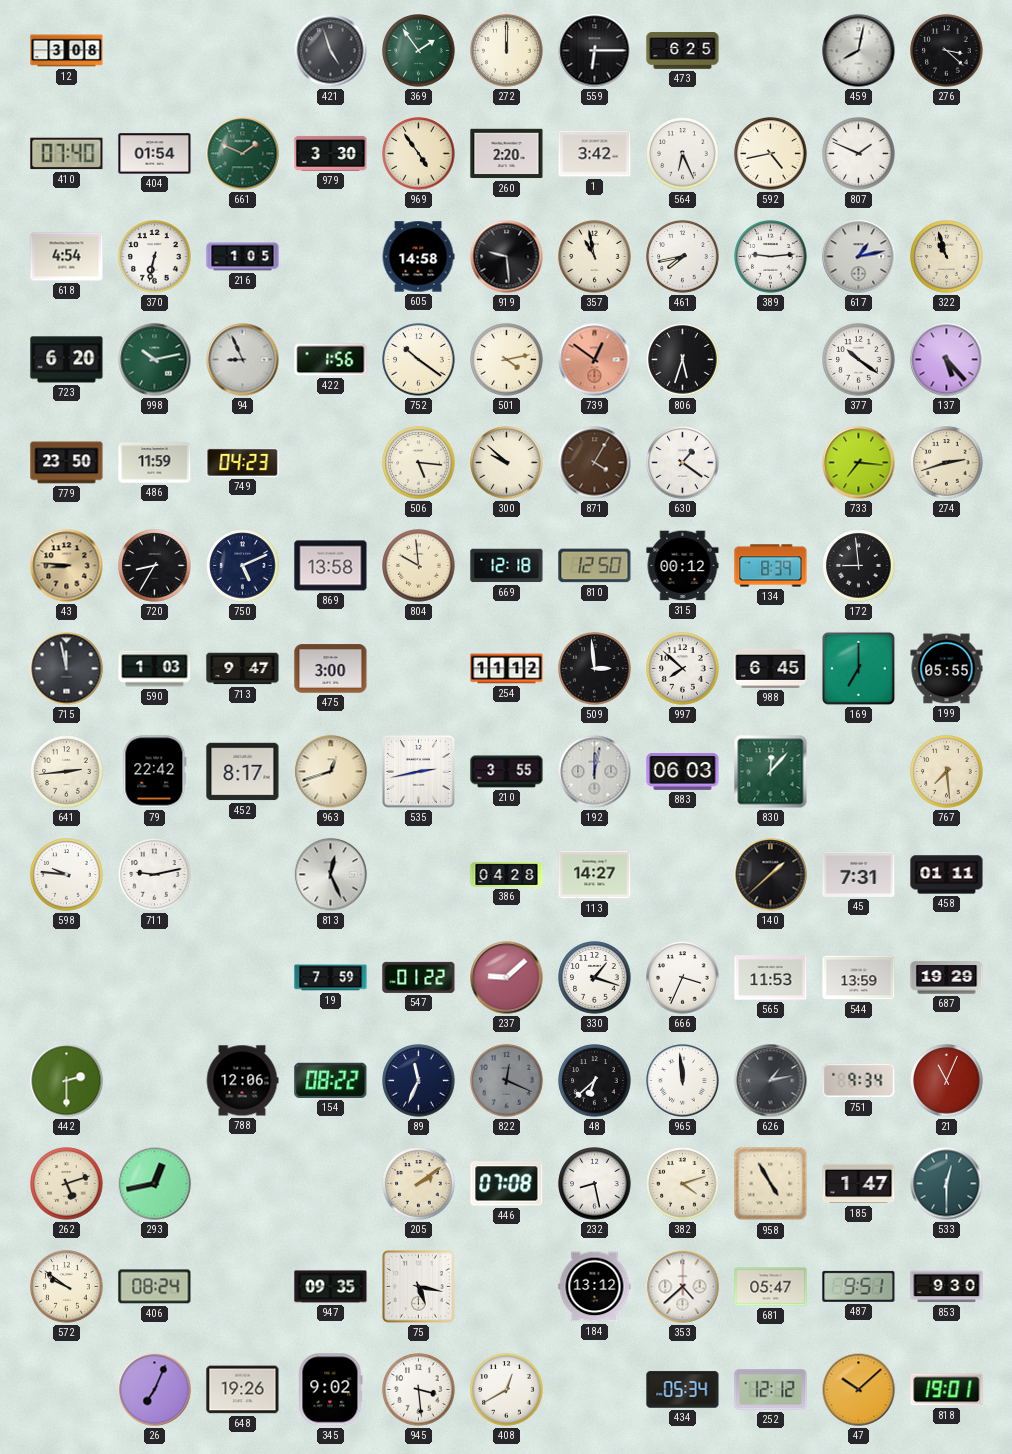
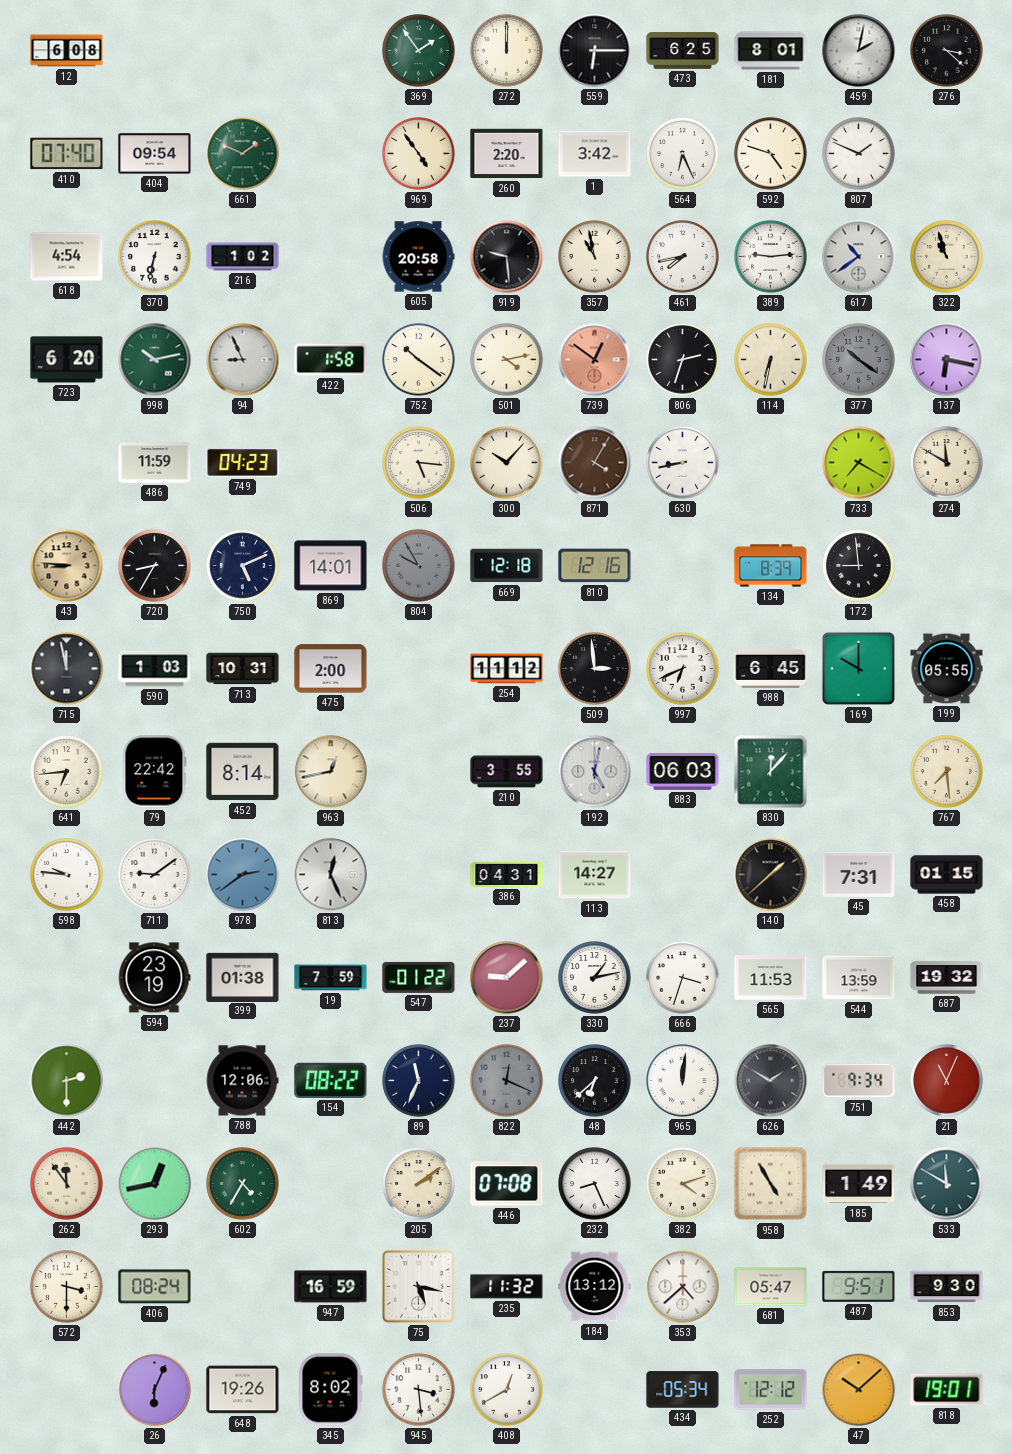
12: 3:08 -> 6:08 (67, 51)
421: 4:57 -> none (331, 51)
181: none -> 8:01 (771, 51)
459: 8:02 -> 2:02 (859, 51)
404: 01:54 -> 09:54 (155, 154)
979: 3:30 -> none (331, 153)
592: 4:43 -> 4:48 (771, 154)
216: 1:05 -> 1:02 (243, 257)
605: 14:58 -> 20:58 (418, 257)
617: 1:13 -> 10:39 (859, 257)
422: 1:56 -> 1:58 (331, 360)
806: 5:33 -> 2:33 (683, 360)
114: none -> 6:32 (771, 360)
377 dial: white -> grey (859, 360)
137: 5:23 -> 6:17 (947, 360)
779: 23:50 -> none (67, 463)
300: 9:52 -> 10:07 (507, 463)
630: 1:21 -> 8:43 (683, 463)
733: 7:16 -> 7:20 (859, 463)
274: 2:42 -> 11:50 (947, 463)
869: 13:58 -> 14:01 (331, 566)
804: 9:59 -> 9:55 (419, 566)
804 dial: cream -> grey (419, 566)
810: 12:50 -> 12:16 (595, 566)
315: 00:12 -> none (683, 566)
713: 9:47 -> 10:31 (243, 669)
475: 3:00 -> 2:00 (331, 669)
997: 7:52 -> 6:41 (683, 669)
169: 7:00 -> 10:00 (858, 668)
641: 2:44 -> 6:44 (67, 772)
452: 8:17 -> 8:14 (243, 772)
963: 12:42 -> 12:43 (331, 772)
535: 2:43 -> none (418, 771)
192: 12:02 -> 5:02 (595, 772)
711: 9:13 -> 9:09 (155, 875)
978: none -> 2:39 (243, 875)
386: 04:28 -> 04:31 (507, 874)
458: 01:11 -> 01:15 (947, 875)
594: none -> 23:19 (154, 978)
399: none -> 01:38 (243, 977)
330: 1:18 -> 1:13 (595, 978)
666: 3:34 -> 3:33 (683, 978)
687: 19:29 -> 19:32 (947, 978)
965: 11:59 -> 12:01 (683, 1081)
626: 1:13 -> 1:50 (771, 1081)
262: 5:12 -> 11:54 (67, 1184)
602: none -> 4:35 (243, 1184)
232: 8:28 -> 8:26 (595, 1184)
185: 1:47 -> 1:49 (859, 1184)
533: 12:30 -> 11:50 (947, 1184)
572: 9:51 -> 3:30 (67, 1287)
947: 09:35 -> 16:59 (331, 1287)
235: none -> 11:32 (507, 1287)
26: 7:04 -> 6:04 (155, 1390)
345: 9:02 -> 8:02 (330, 1390)
